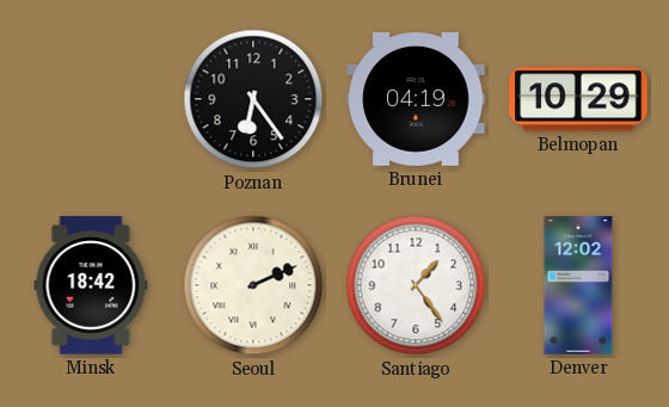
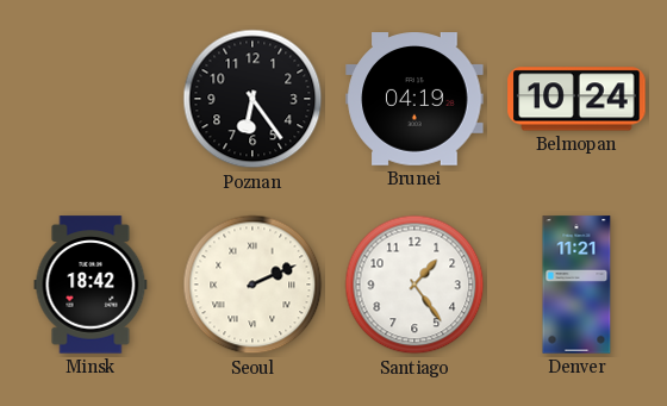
Belmopan: 10:29 -> 10:24 (576, 99)
Denver: 12:02 -> 11:21 (576, 285)
